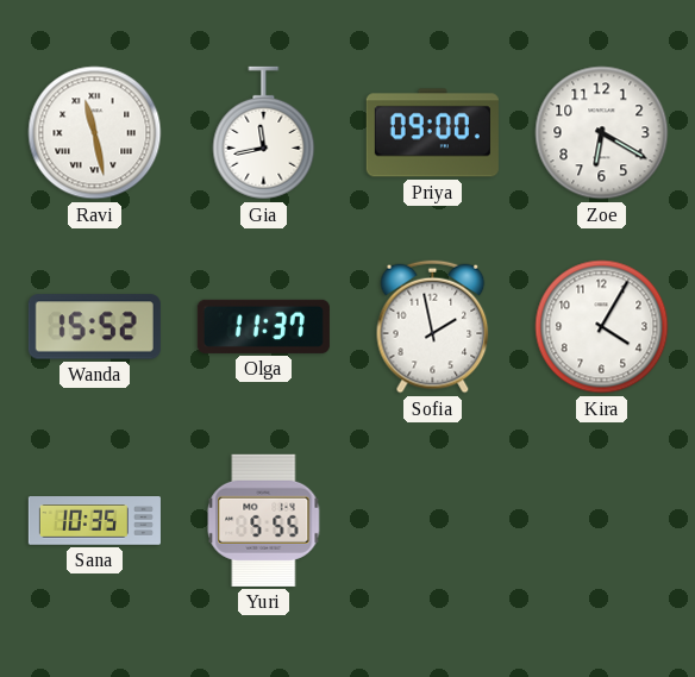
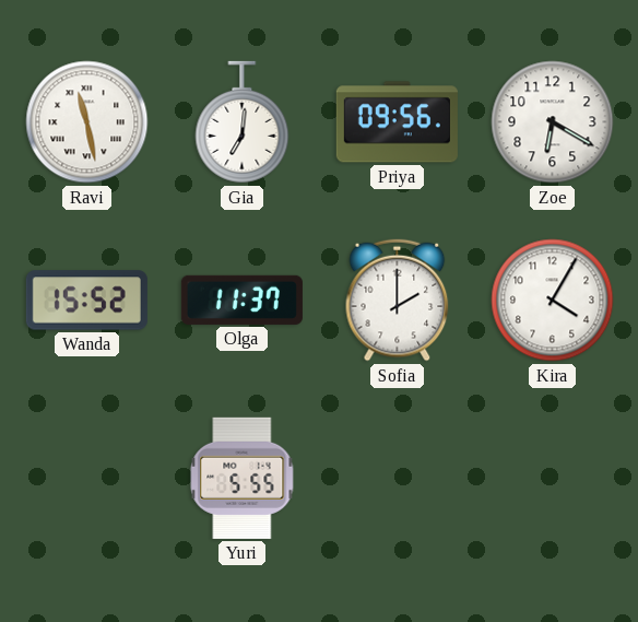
Gia: 11:43 -> 7:01 (243, 122)
Priya: 09:00 -> 09:56 (397, 122)
Sofia: 1:58 -> 2:00 (398, 301)
Sana: 10:35 -> none (94, 521)
